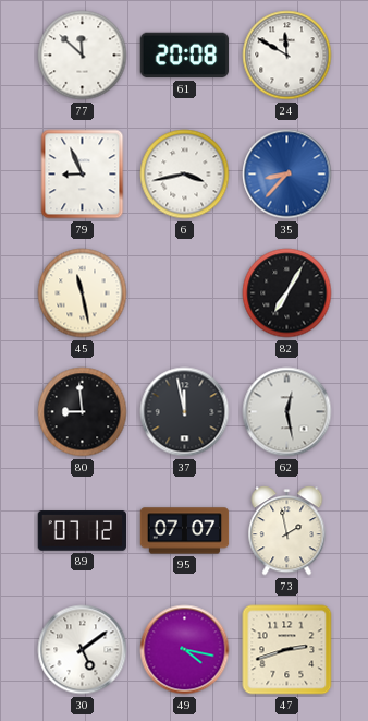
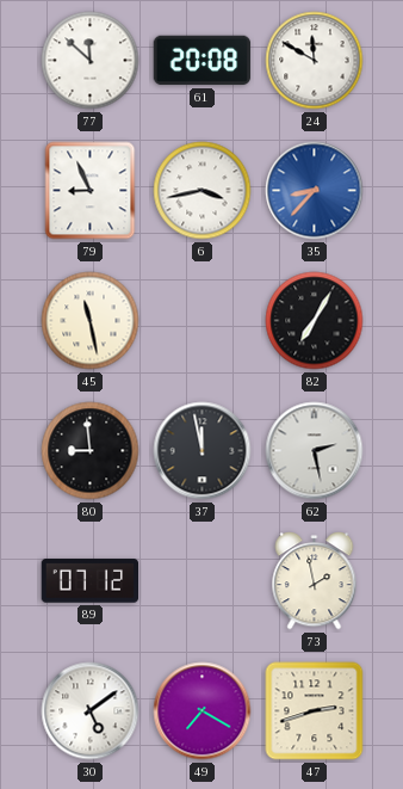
62: 12:28 -> 2:28 (315, 451)
95: 07:07 -> none (185, 531)
49: 4:17 -> 7:20 (203, 711)
